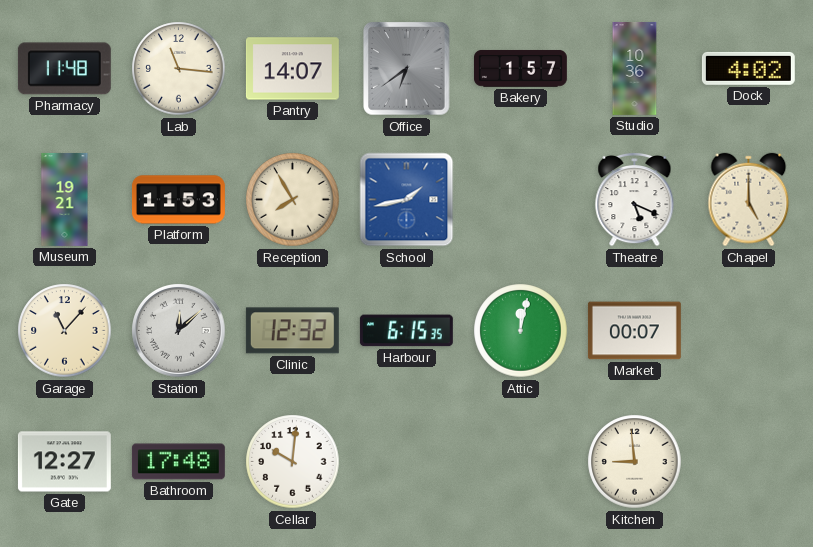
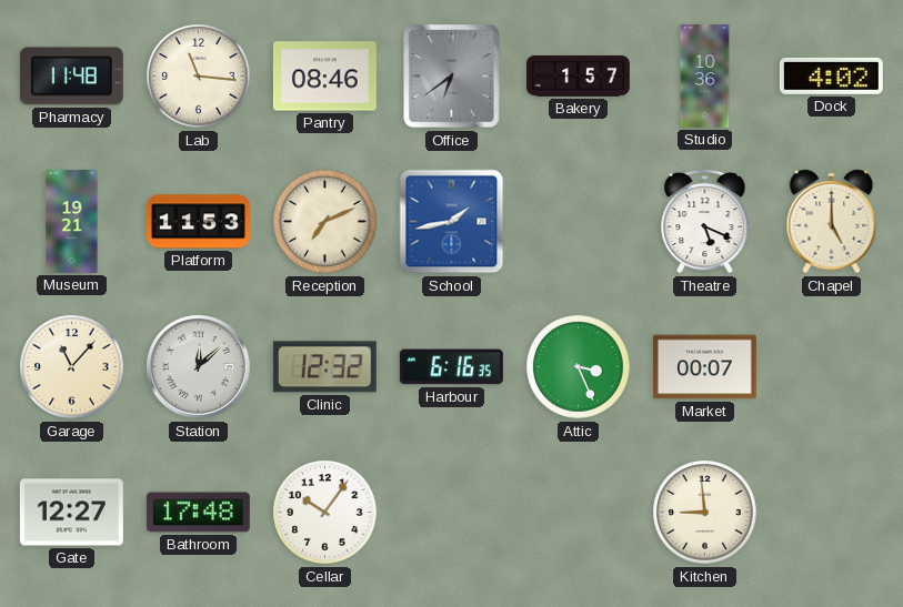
Pantry: 14:07 -> 08:46 (324, 77)
Reception: 7:55 -> 7:11 (325, 222)
Harbour: 6:15 -> 6:16 (451, 367)
Attic: 12:02 -> 3:26 (579, 367)
Cellar: 10:01 -> 10:06 (325, 513)
